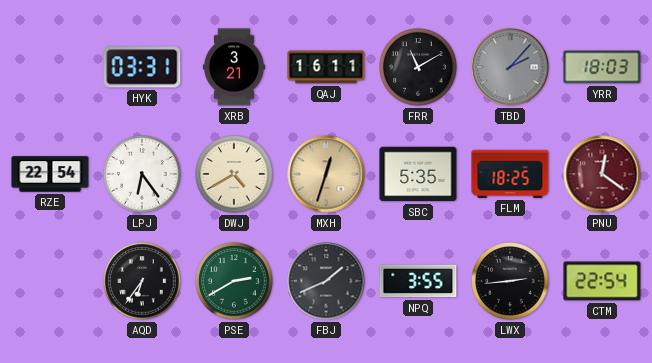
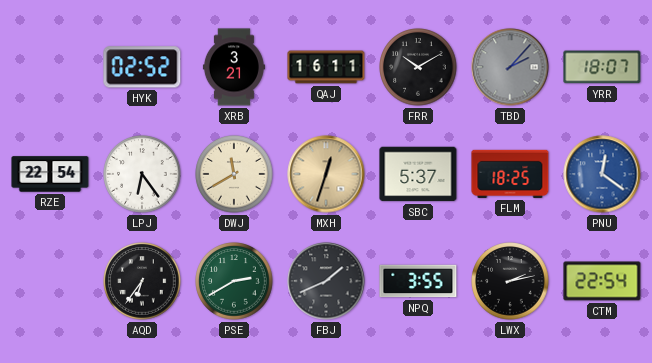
HYK: 03:31 -> 02:52 (142, 67)
FRR: 11:10 -> 10:10 (418, 67)
YRR: 18:03 -> 18:07 (602, 67)
DWJ: 4:40 -> 11:40 (234, 174)
SBC: 5:35 -> 5:37 (418, 174)
PNU dial: burgundy -> blue (602, 174)
LWX: 2:44 -> 2:13 (510, 281)
